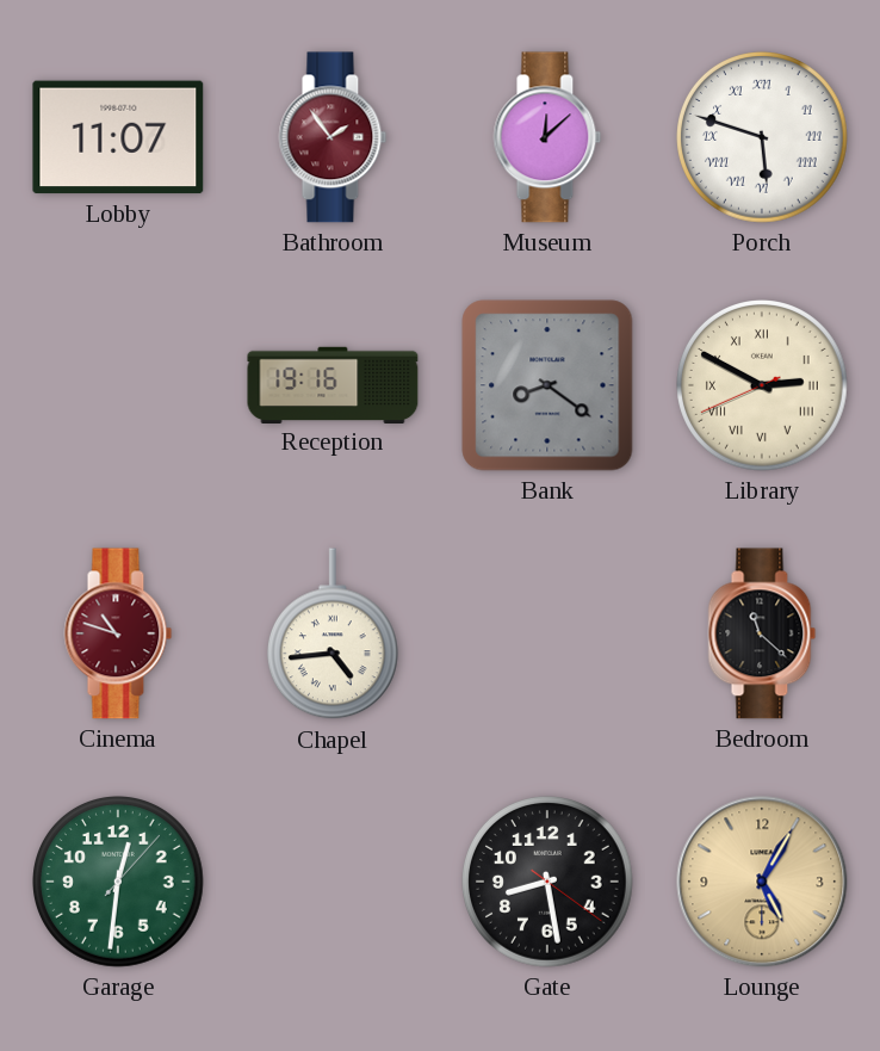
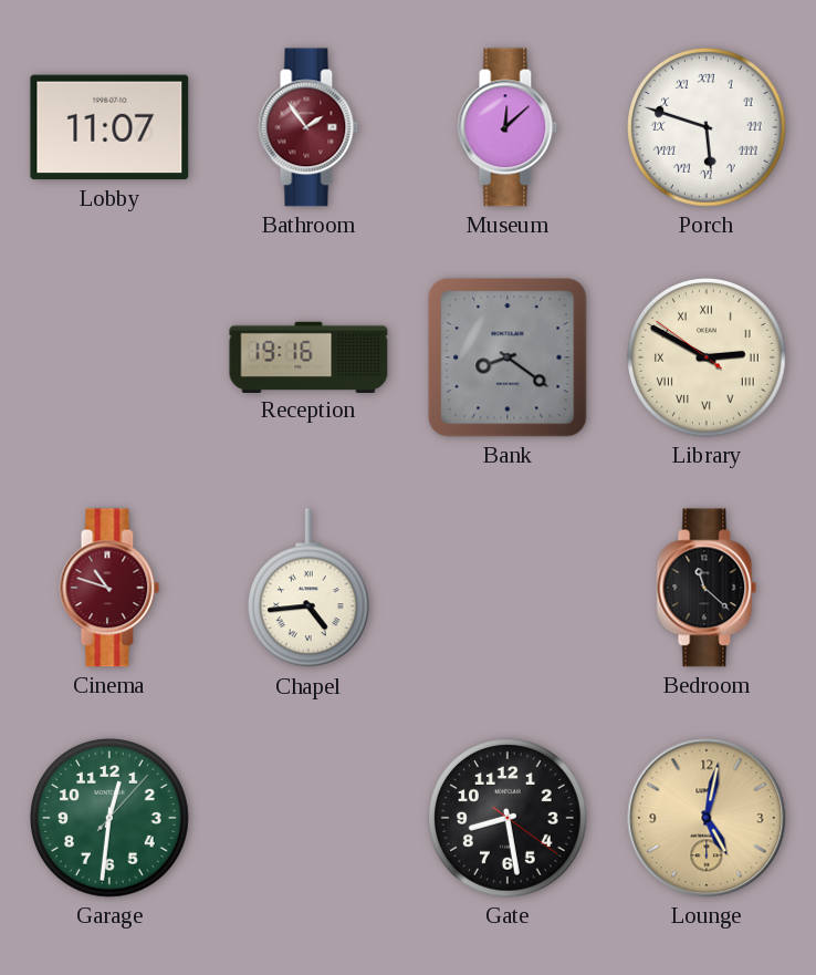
Library: 2:49:41 -> 2:49:51 (708, 359)
Lounge: 5:05 -> 5:02 (707, 818)
